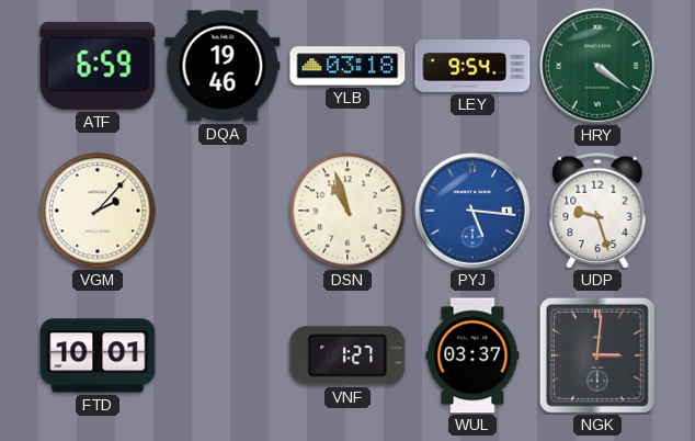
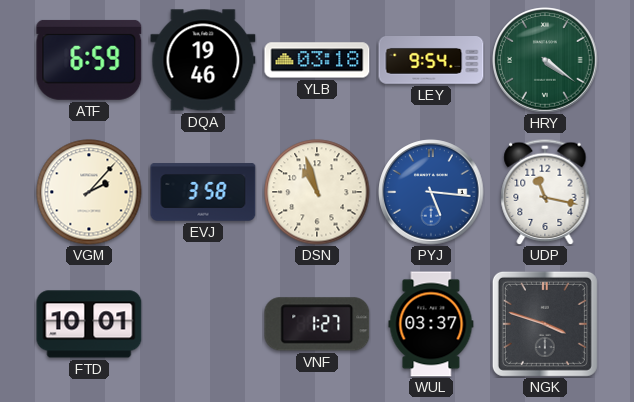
EVJ: none -> 3:58 (203, 192)
UDP: 9:27 -> 11:17 (545, 192)
NGK: 3:01 -> 3:48 (545, 324)
